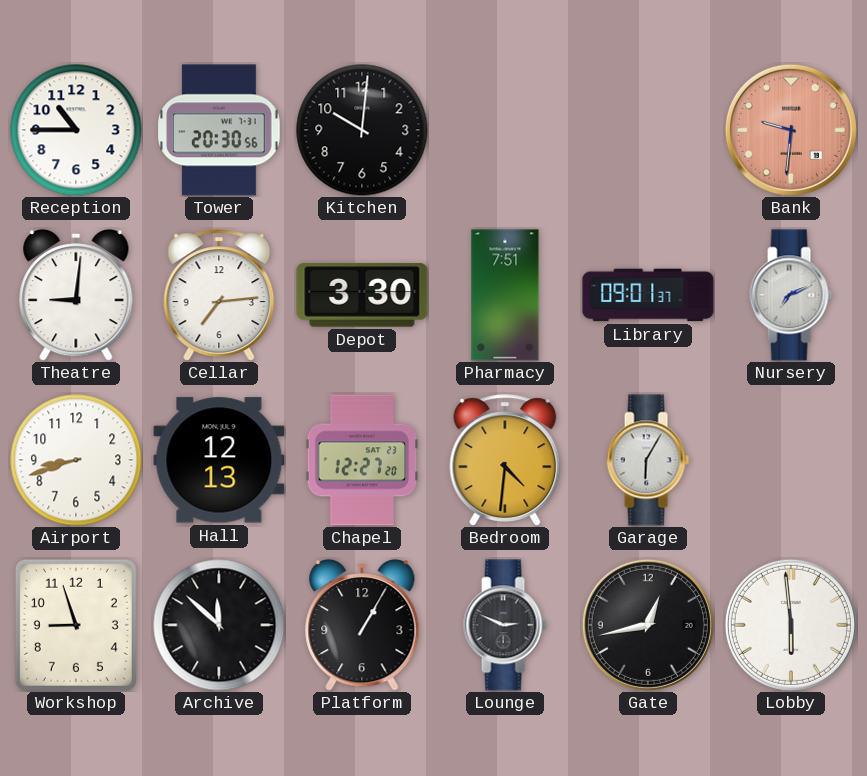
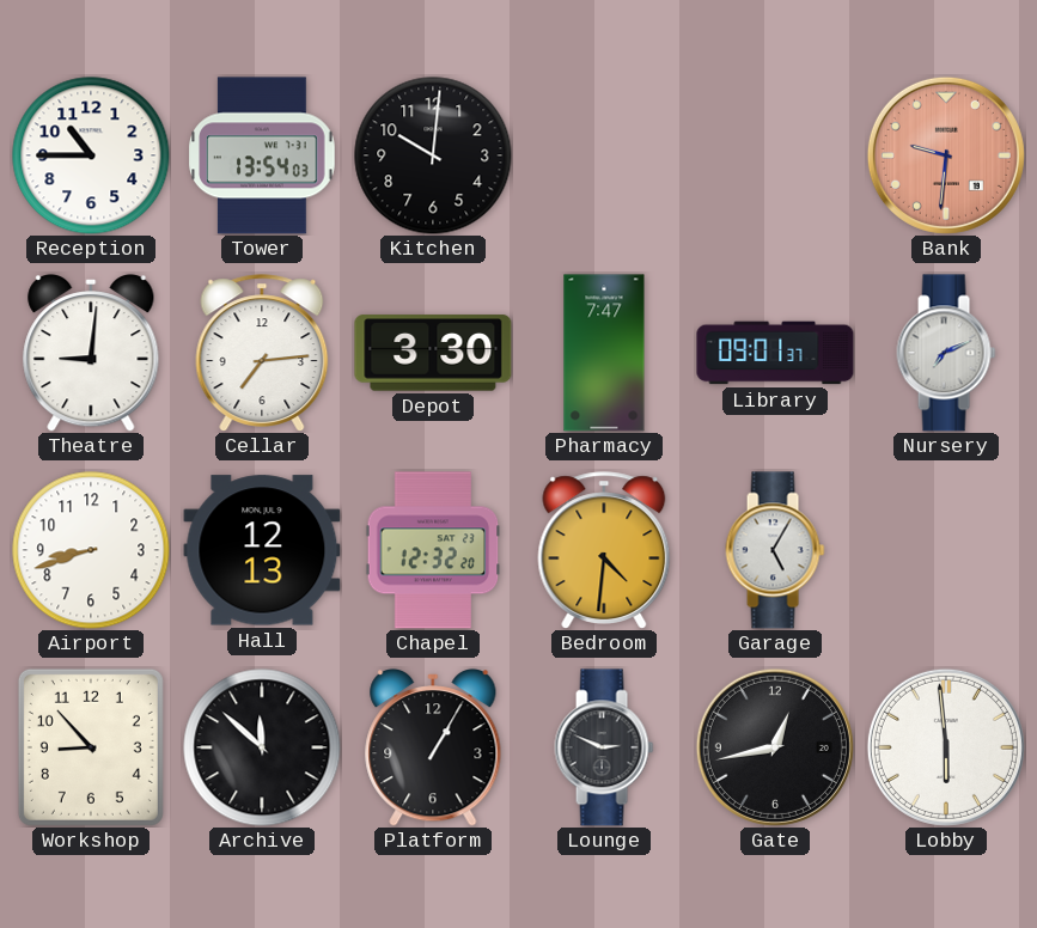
Tower: 20:30 -> 13:54 (262, 155)
Pharmacy: 7:51 -> 7:47 (604, 353)
Chapel: 12:27 -> 12:32 (433, 550)
Garage: 6:05 -> 5:05 (775, 550)
Workshop: 8:57 -> 8:53 (91, 747)
